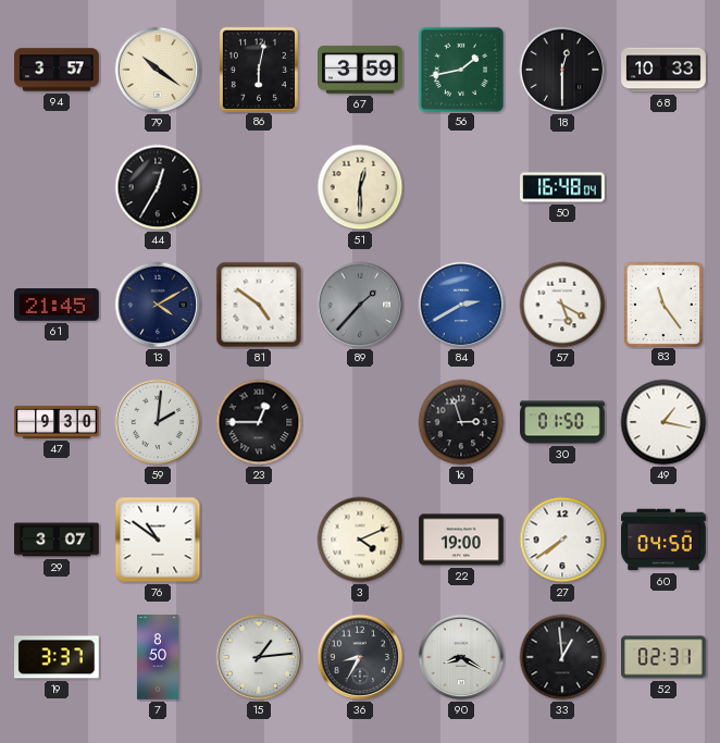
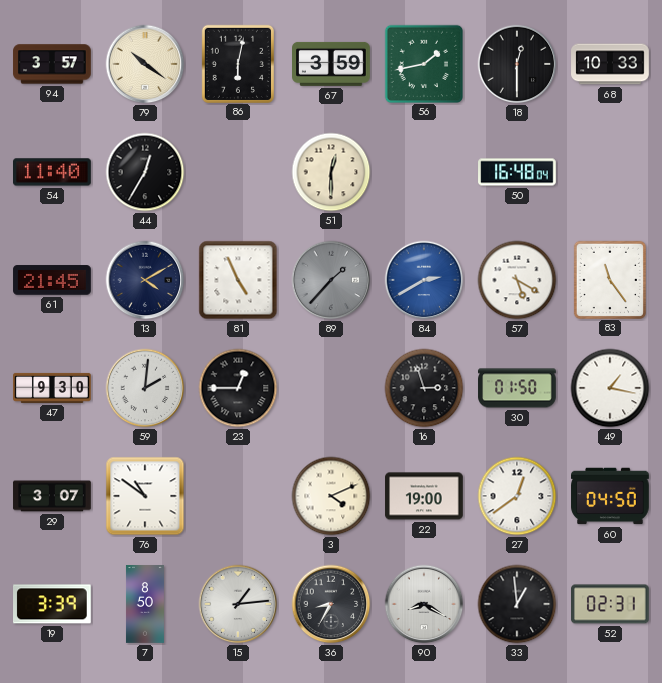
54: none -> 11:40 (52, 172)
81: 4:51 -> 4:56 (238, 280)
27: 7:39 -> 12:39 (517, 496)
19: 3:37 -> 3:39 (53, 604)
